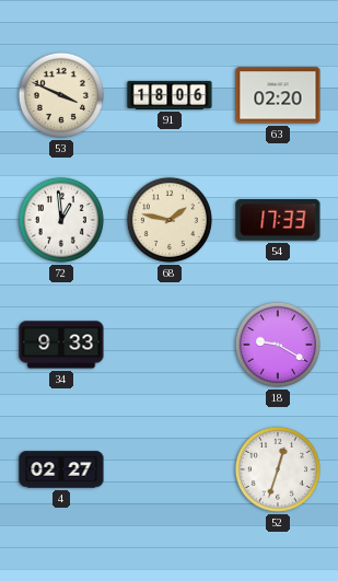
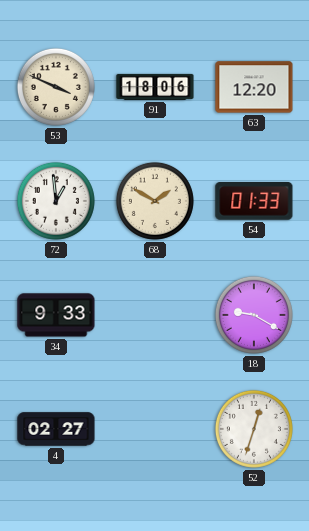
63: 02:20 -> 12:20 (254, 87)
68: 1:47 -> 1:50 (155, 201)
54: 17:33 -> 01:33 (254, 202)
